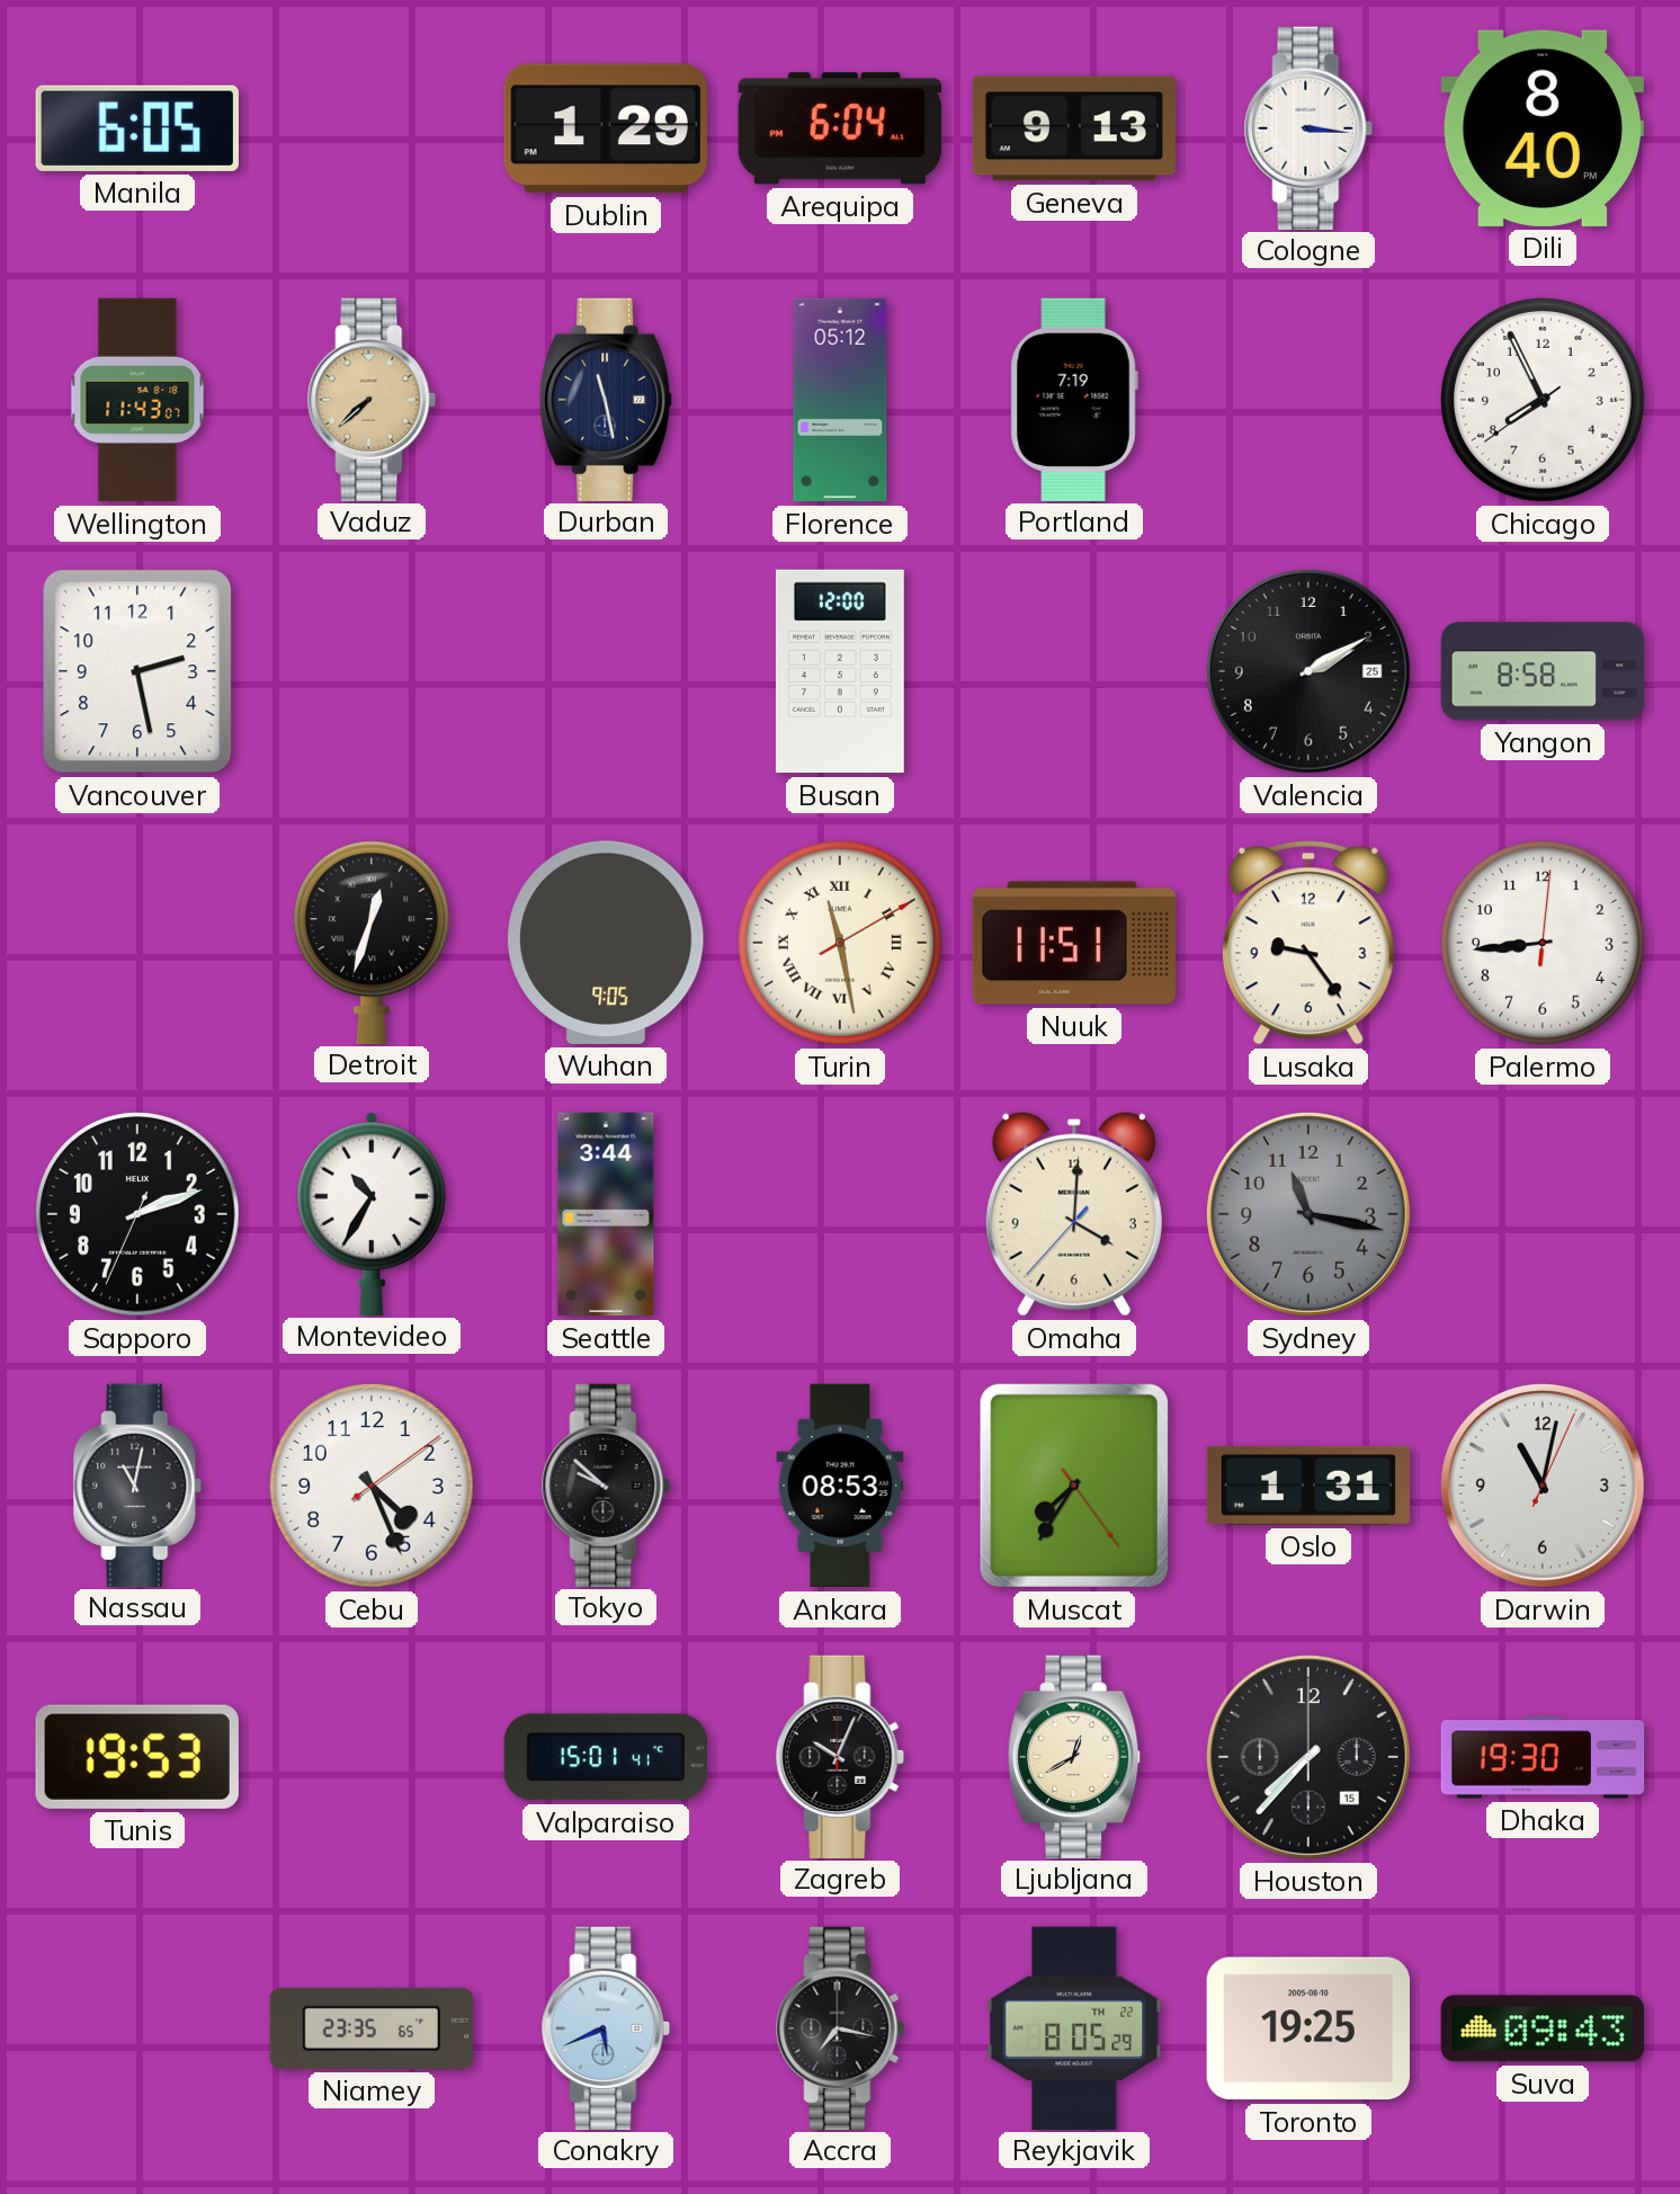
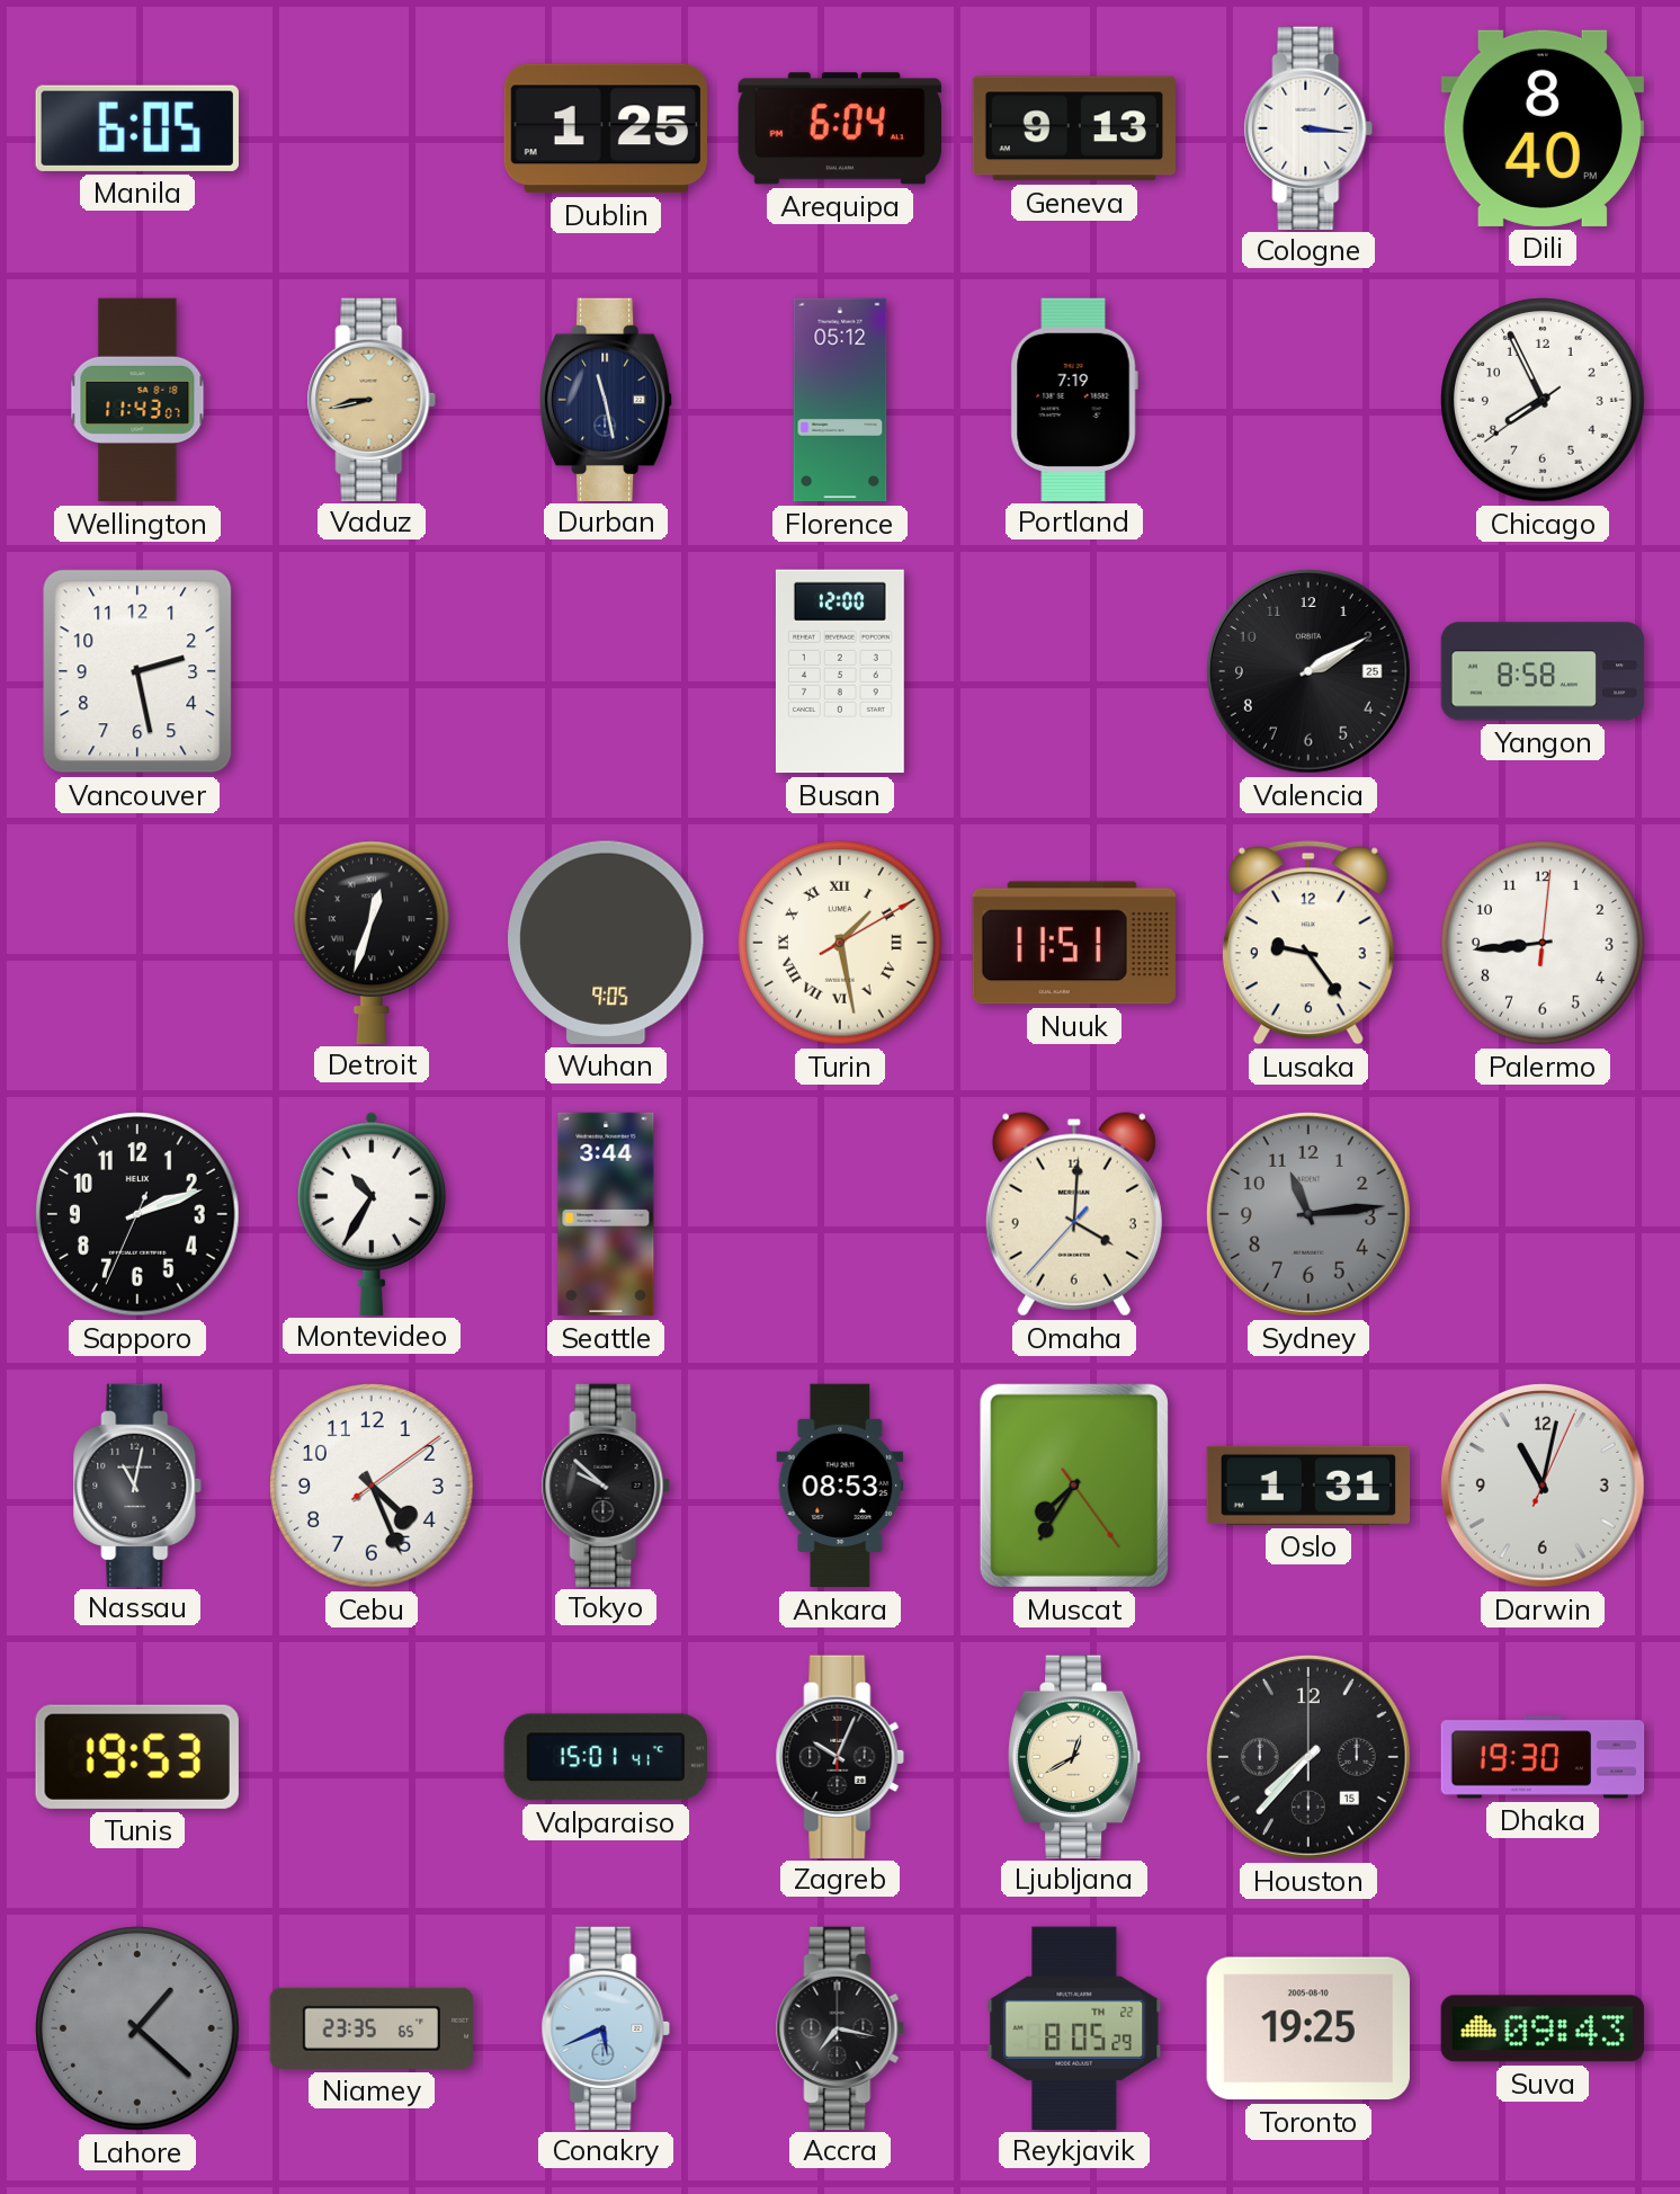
Dublin: 1:29 -> 1:25 (606, 128)
Vaduz: 7:38 -> 8:43 (372, 399)
Turin: 11:28 -> 1:28 (841, 944)
Sydney: 11:17 -> 11:14 (1308, 1214)
Lahore: none -> 1:22 (138, 2030)
